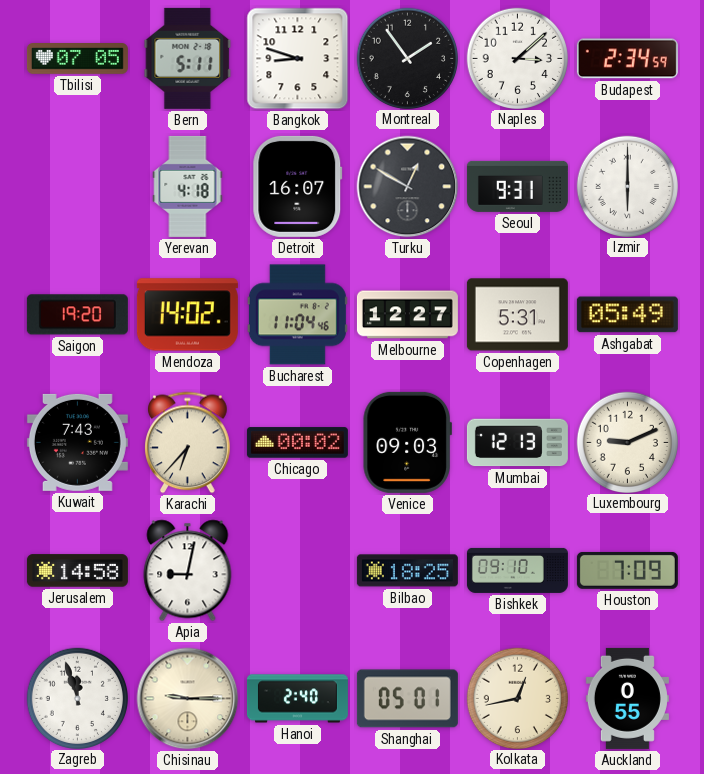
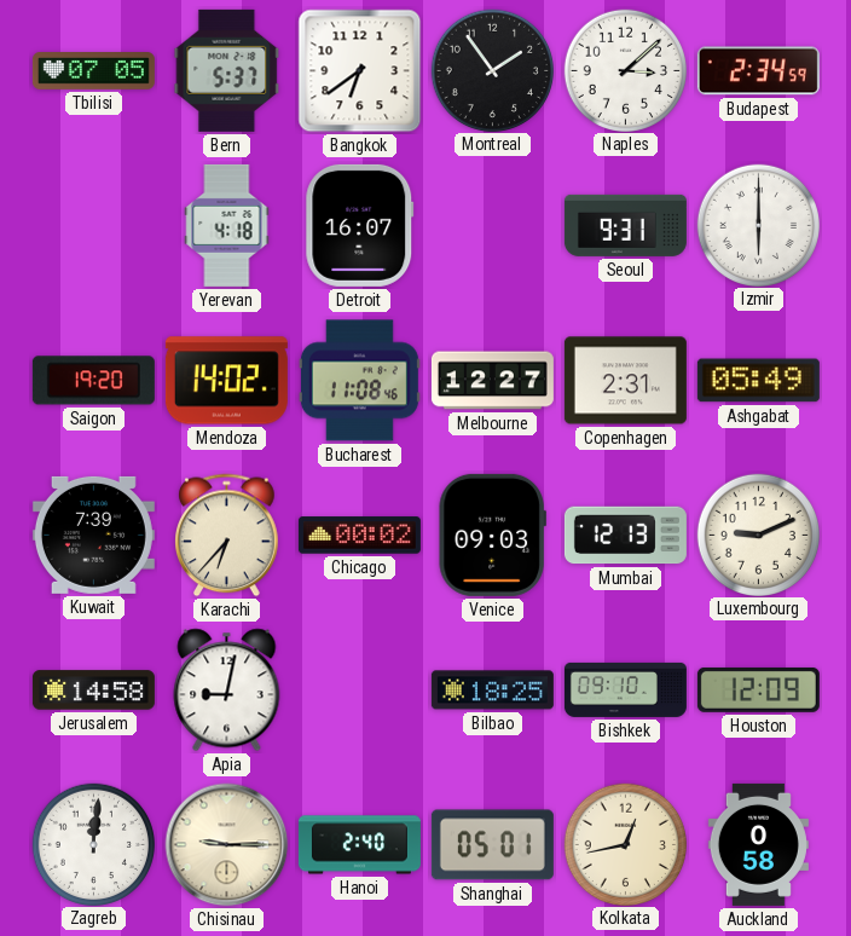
Bern: 5:11 -> 5:37 (227, 70)
Bangkok: 8:48 -> 6:39 (360, 71)
Turku: 12:50 -> none (408, 187)
Bucharest: 11:04 -> 11:08 (359, 381)
Copenhagen: 5:31 -> 2:31 (625, 381)
Kuwait: 7:43 -> 7:39 (93, 535)
Houston: 7:09 -> 12:09 (758, 689)
Zagreb: 11:57 -> 12:01 (93, 844)
Auckland: 0:55 -> 0:58 (758, 844)
